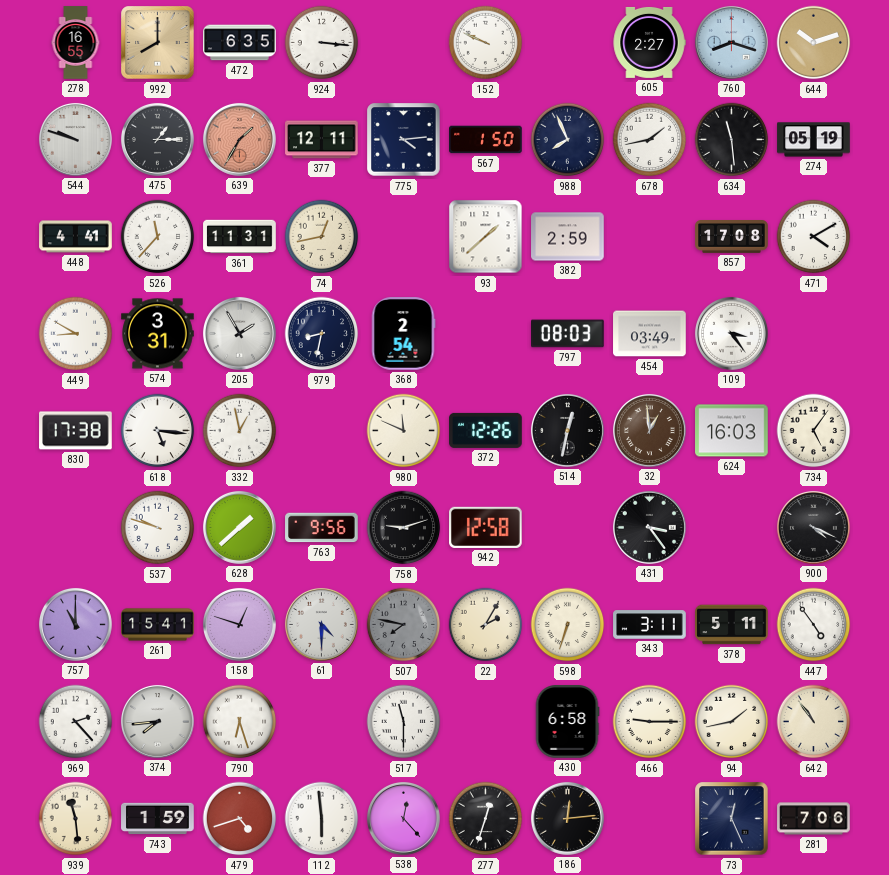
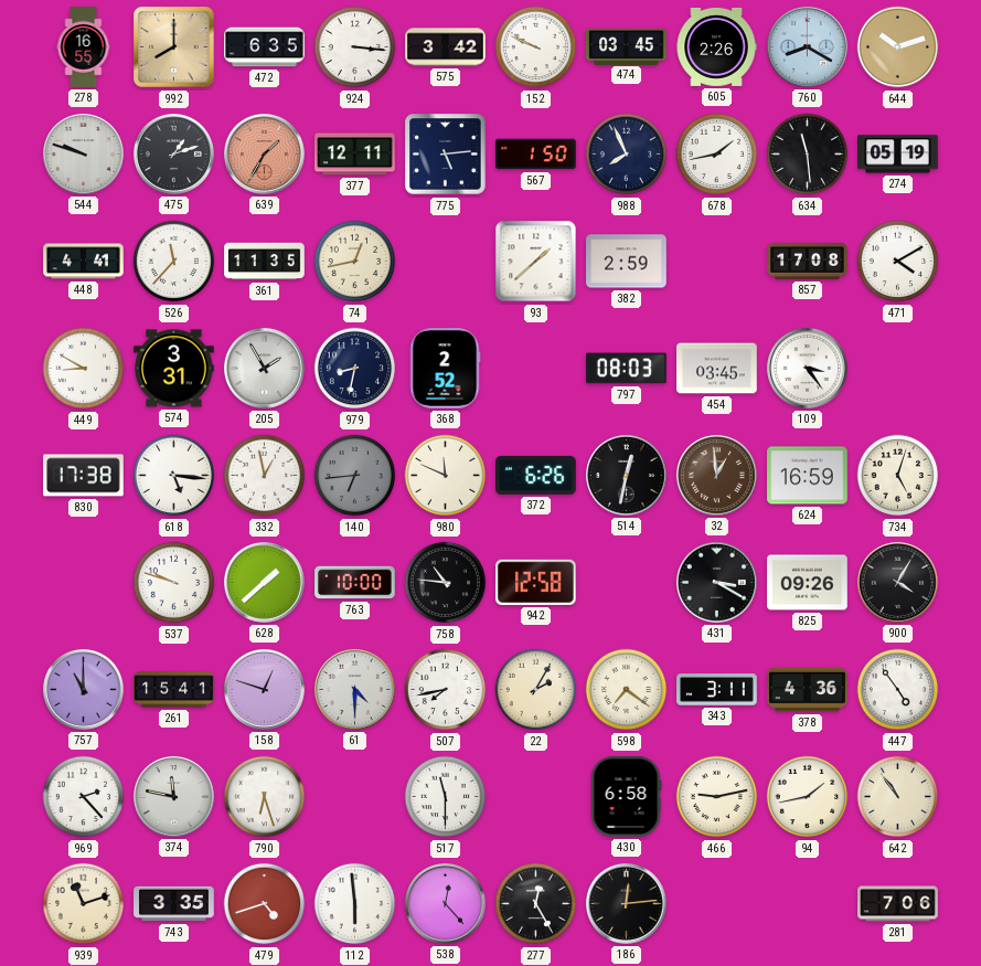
575: none -> 3:42 (446, 47)
474: none -> 03:45 (627, 46)
605: 2:27 -> 2:26 (716, 46)
760: 8:18 -> 8:20 (807, 46)
475: 1:15 -> 1:12 (173, 153)
775: 4:14 -> 5:14 (446, 155)
361: 11:31 -> 11:35 (265, 262)
368: 2:54 -> 2:52 (445, 369)
454: 03:49 -> 03:45 (717, 369)
140: none -> 6:44 (355, 476)
372: 12:26 -> 6:26 (536, 475)
624: 16:03 -> 16:59 (808, 476)
734: 5:06 -> 5:03 (898, 476)
763: 9:56 -> 10:00 (355, 583)
758: 9:12 -> 10:46 (446, 583)
431: 3:24 -> 3:20 (716, 582)
825: none -> 09:26 (808, 583)
900: 4:19 -> 4:05 (897, 582)
507: 7:47 -> 7:43 (446, 690)
507 dial: grey -> white (446, 690)
598: 6:33 -> 7:21 (627, 690)
378: 5:11 -> 4:36 (808, 690)
374: 7:44 -> 11:47 (173, 796)
466: 9:15 -> 9:13 (717, 797)
939: 11:29 -> 11:12 (84, 904)
743: 1:59 -> 3:35 (174, 904)
277: 12:33 -> 12:25 (536, 904)
73: 12:26 -> none (732, 819)
